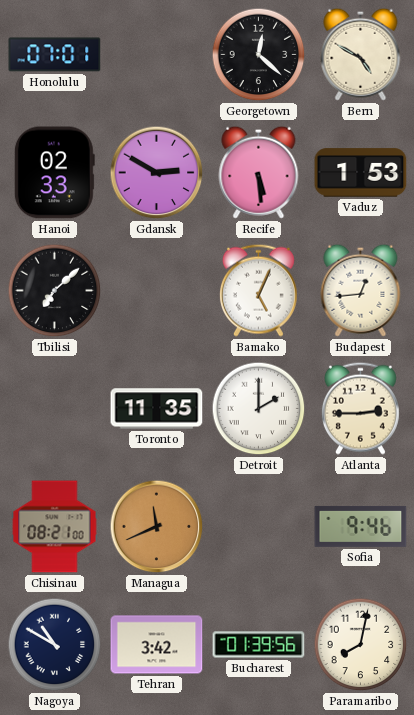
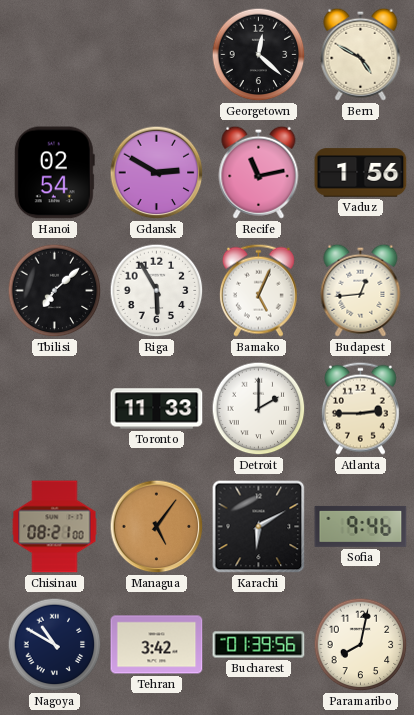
Honolulu: 07:01 -> none (55, 55)
Hanoi: 02:33 -> 02:54 (54, 173)
Recife: 5:29 -> 11:13 (259, 172)
Vaduz: 1:53 -> 1:56 (361, 173)
Riga: none -> 5:55 (157, 291)
Toronto: 11:35 -> 11:33 (157, 409)
Managua: 11:41 -> 5:06 (157, 527)
Karachi: none -> 6:10 (259, 527)
